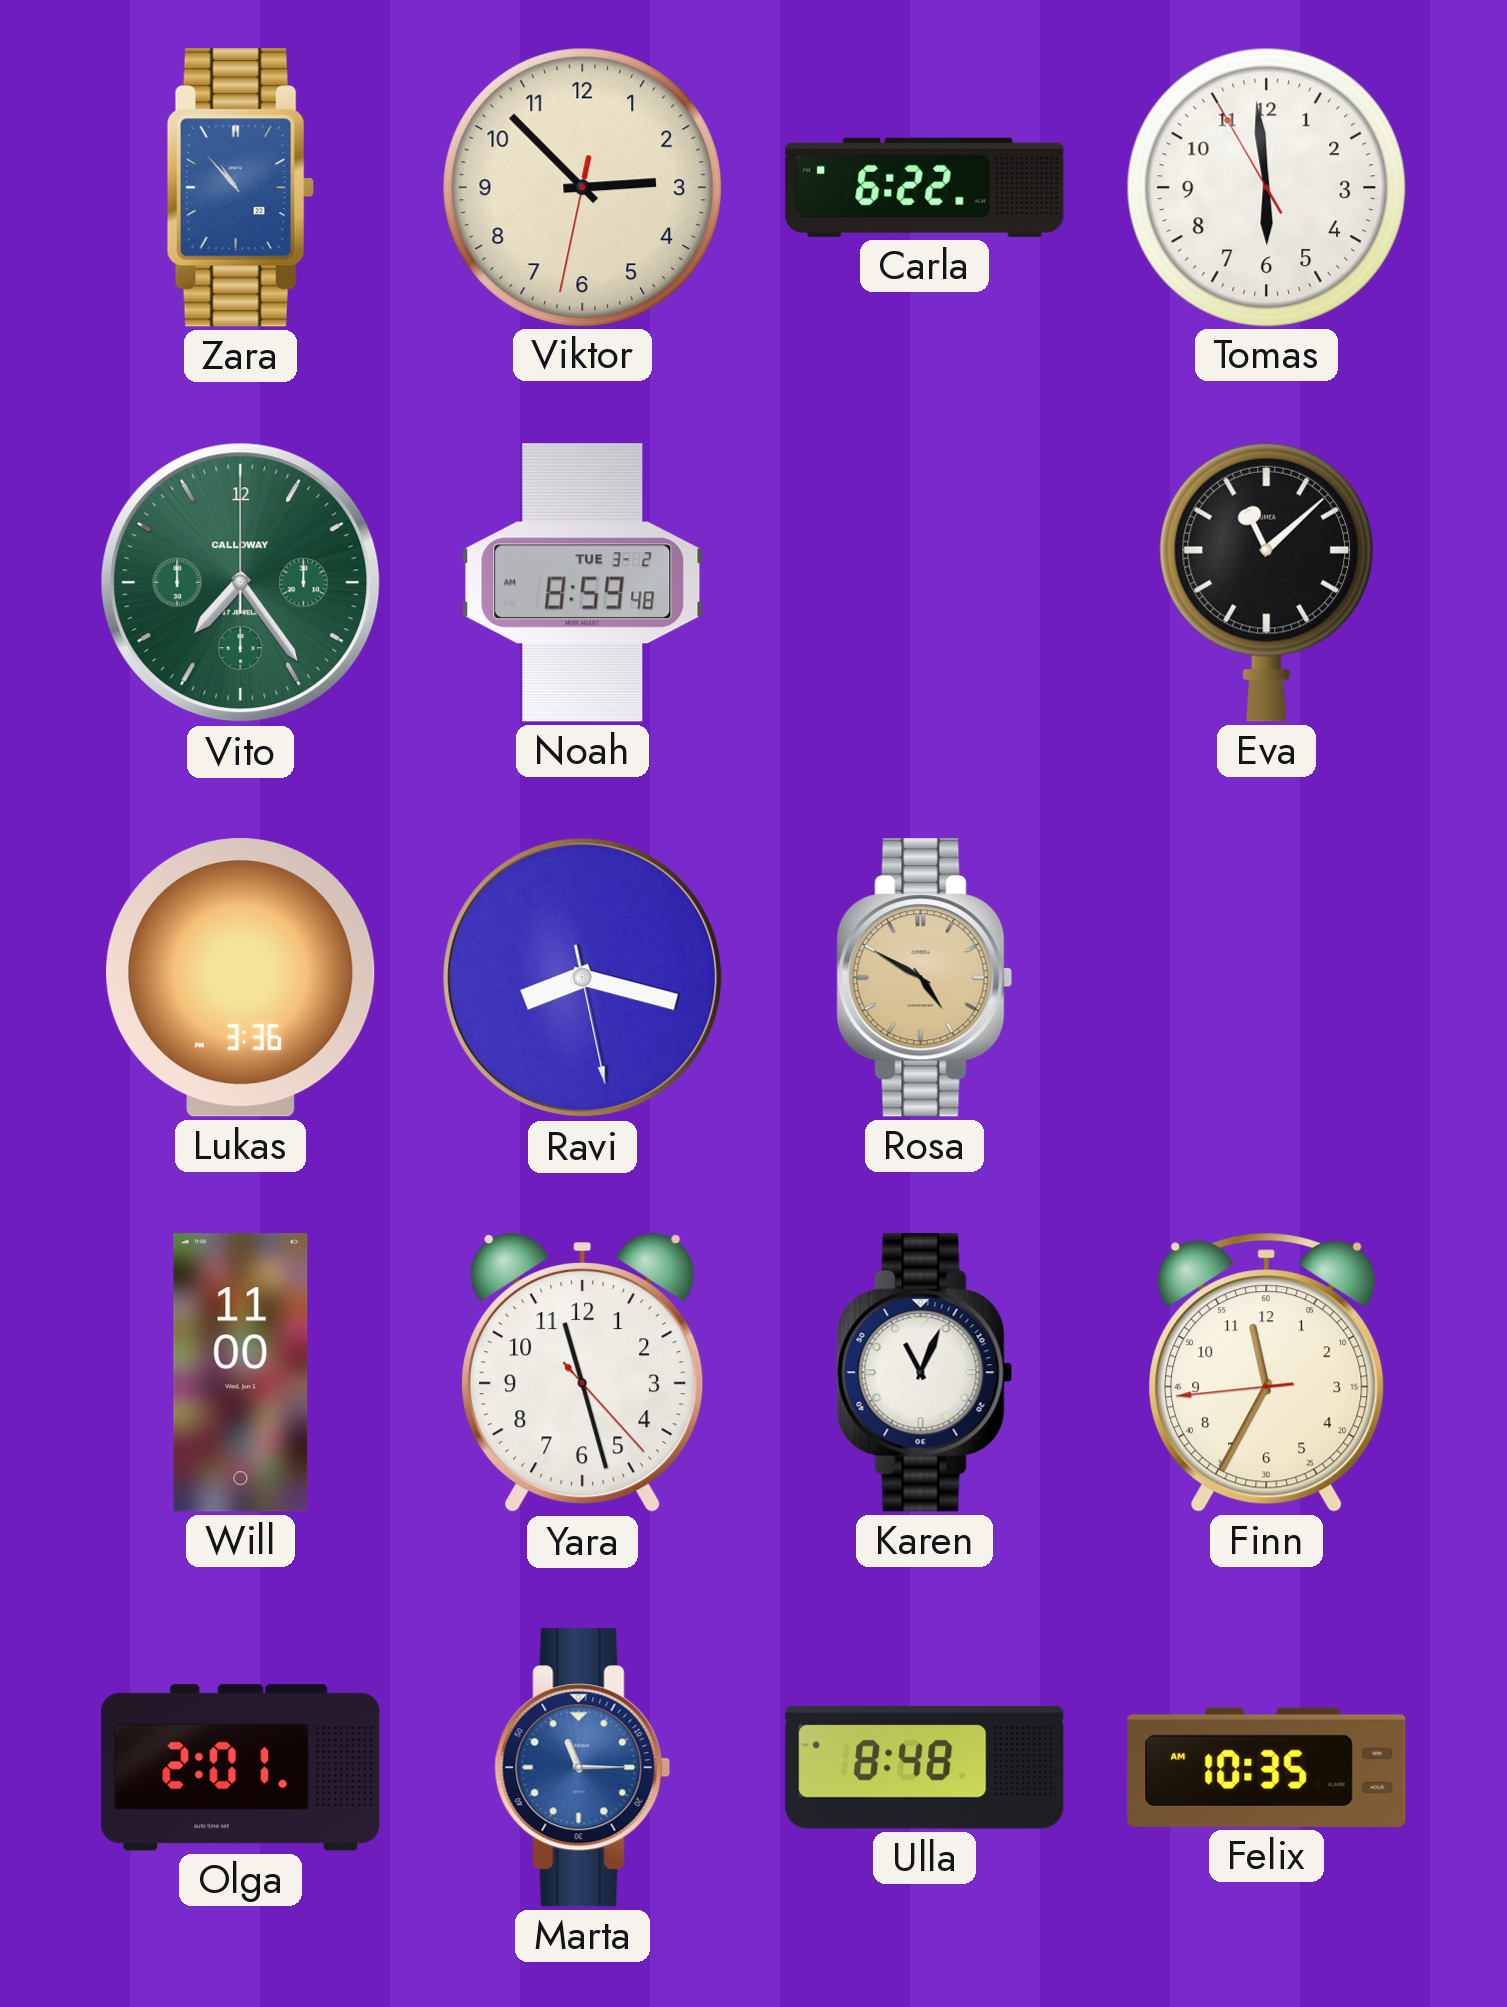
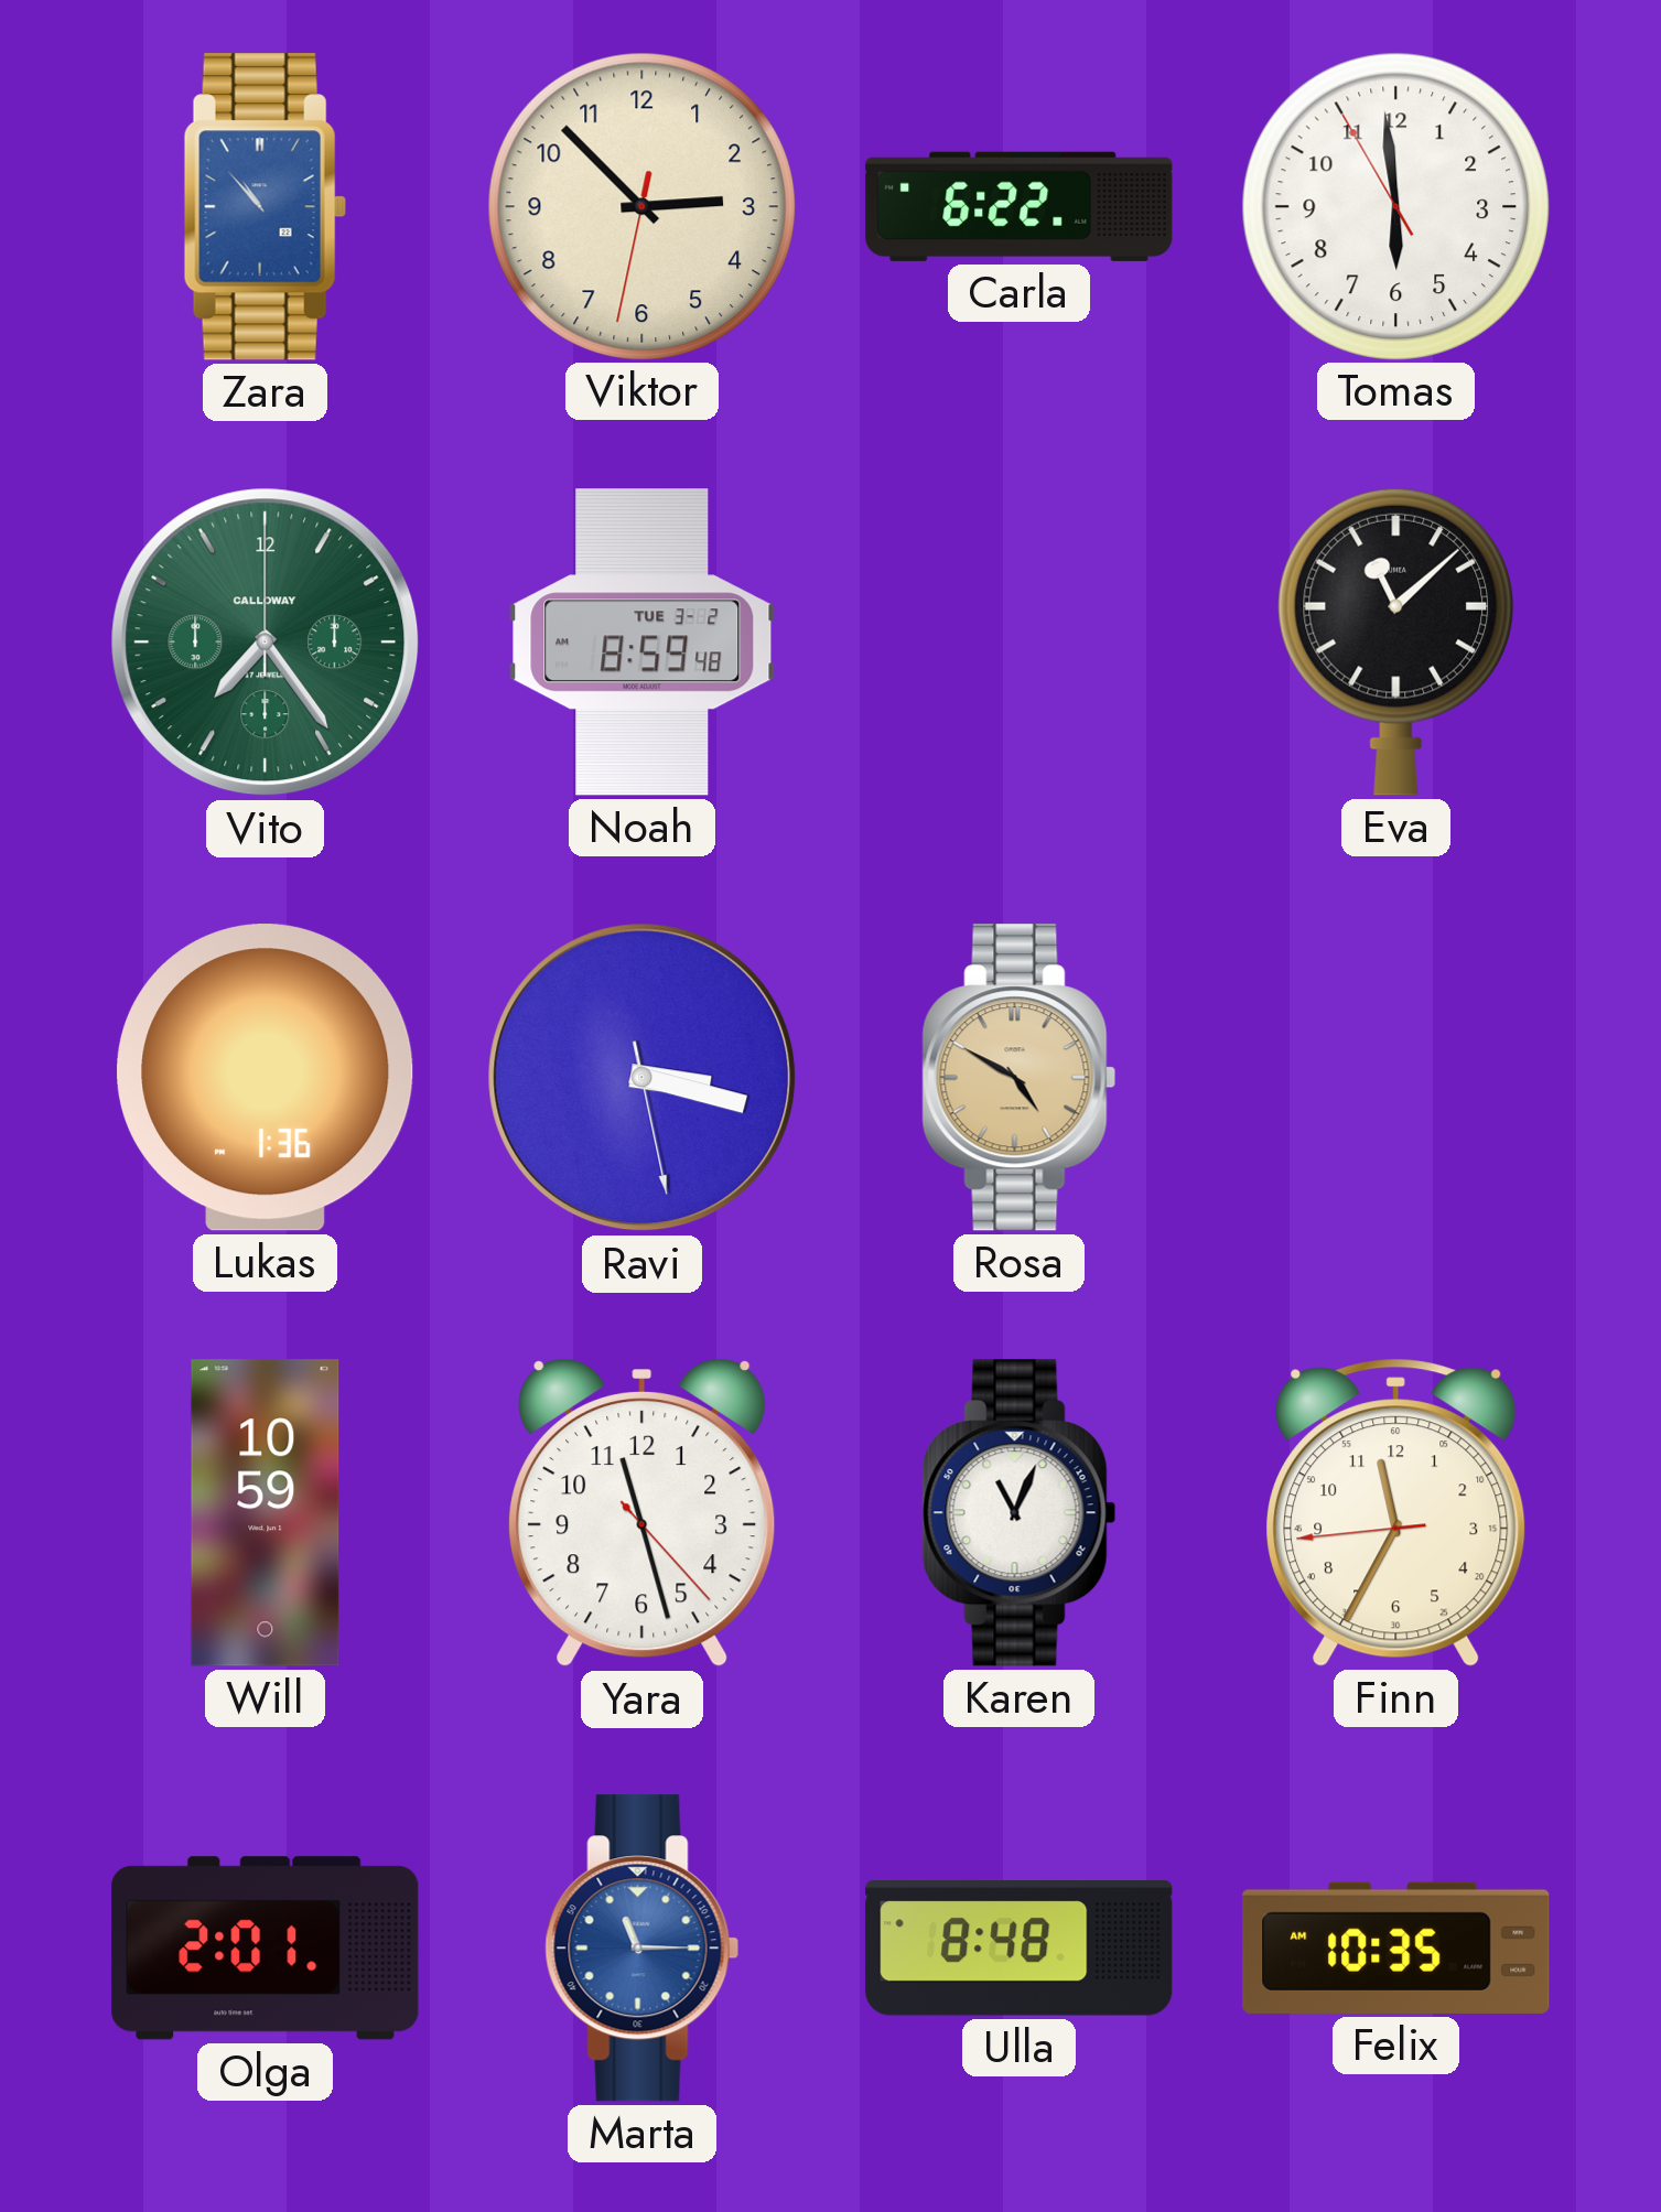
Lukas: 3:36 -> 1:36 (266, 1078)
Ravi: 8:17 -> 3:17 (643, 1078)
Will: 11:00 -> 10:59 (266, 1513)
